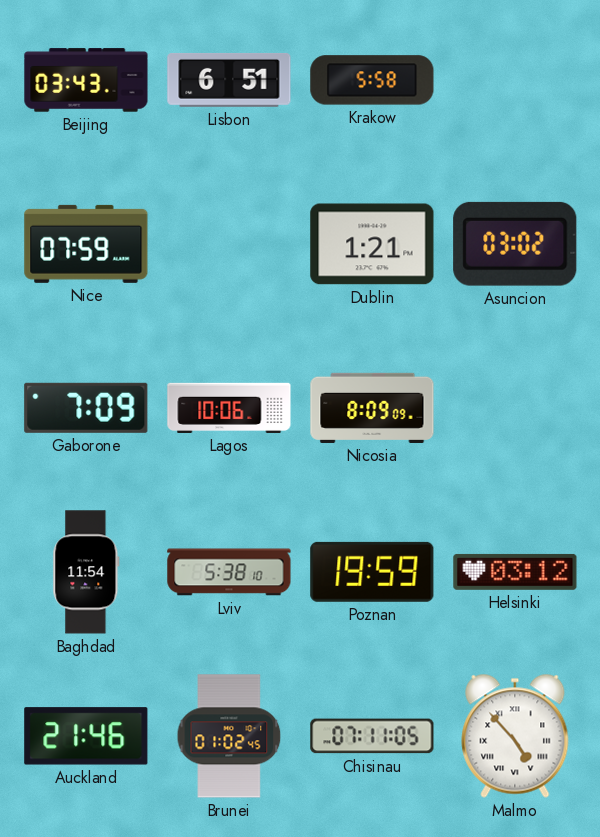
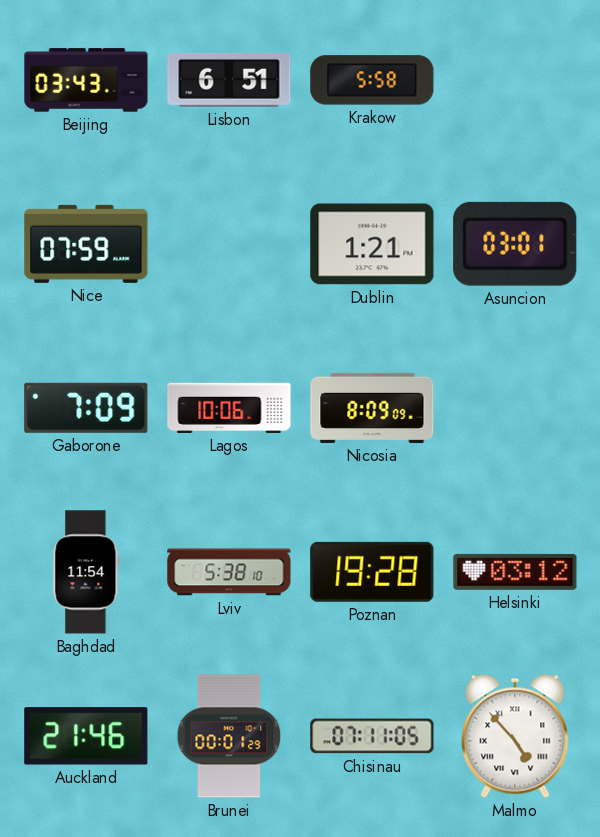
Asuncion: 03:02 -> 03:01 (515, 244)
Poznan: 19:59 -> 19:28 (372, 572)
Brunei: 01:02 -> 00:01 (229, 736)
